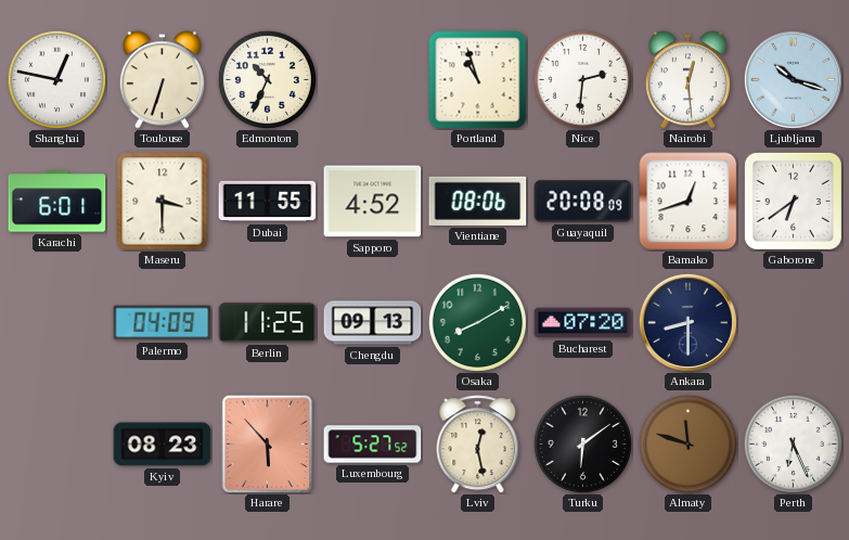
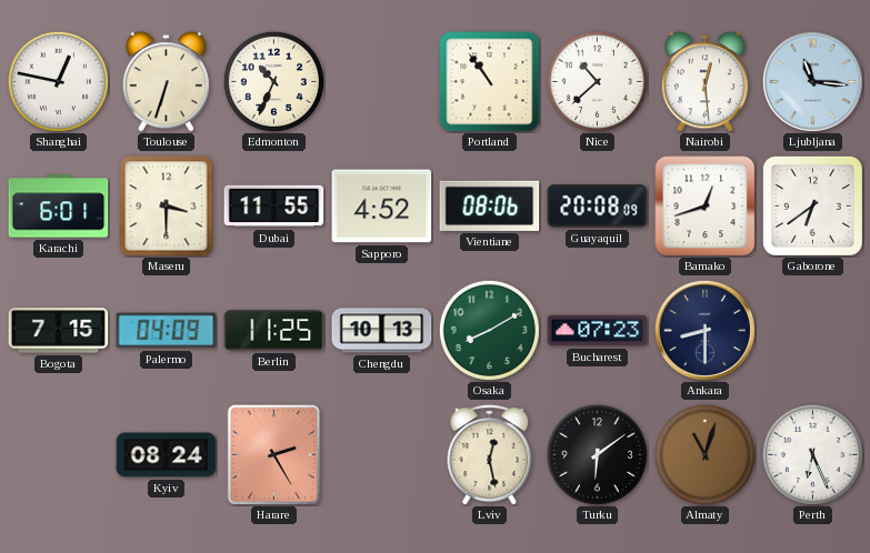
Portland: 10:57 -> 10:54 (490, 82)
Nice: 2:31 -> 10:38 (597, 81)
Ljubljana: 10:18 -> 11:16 (812, 81)
Bogota: none -> 7:15 (59, 331)
Chengdu: 09:13 -> 10:13 (382, 331)
Bucharest: 07:20 -> 07:23 (598, 331)
Kyiv: 08:23 -> 08:24 (167, 455)
Harare: 5:53 -> 2:25 (274, 454)
Luxembourg: 5:27 -> none (373, 445)
Almaty: 11:48 -> 11:03 (704, 454)
